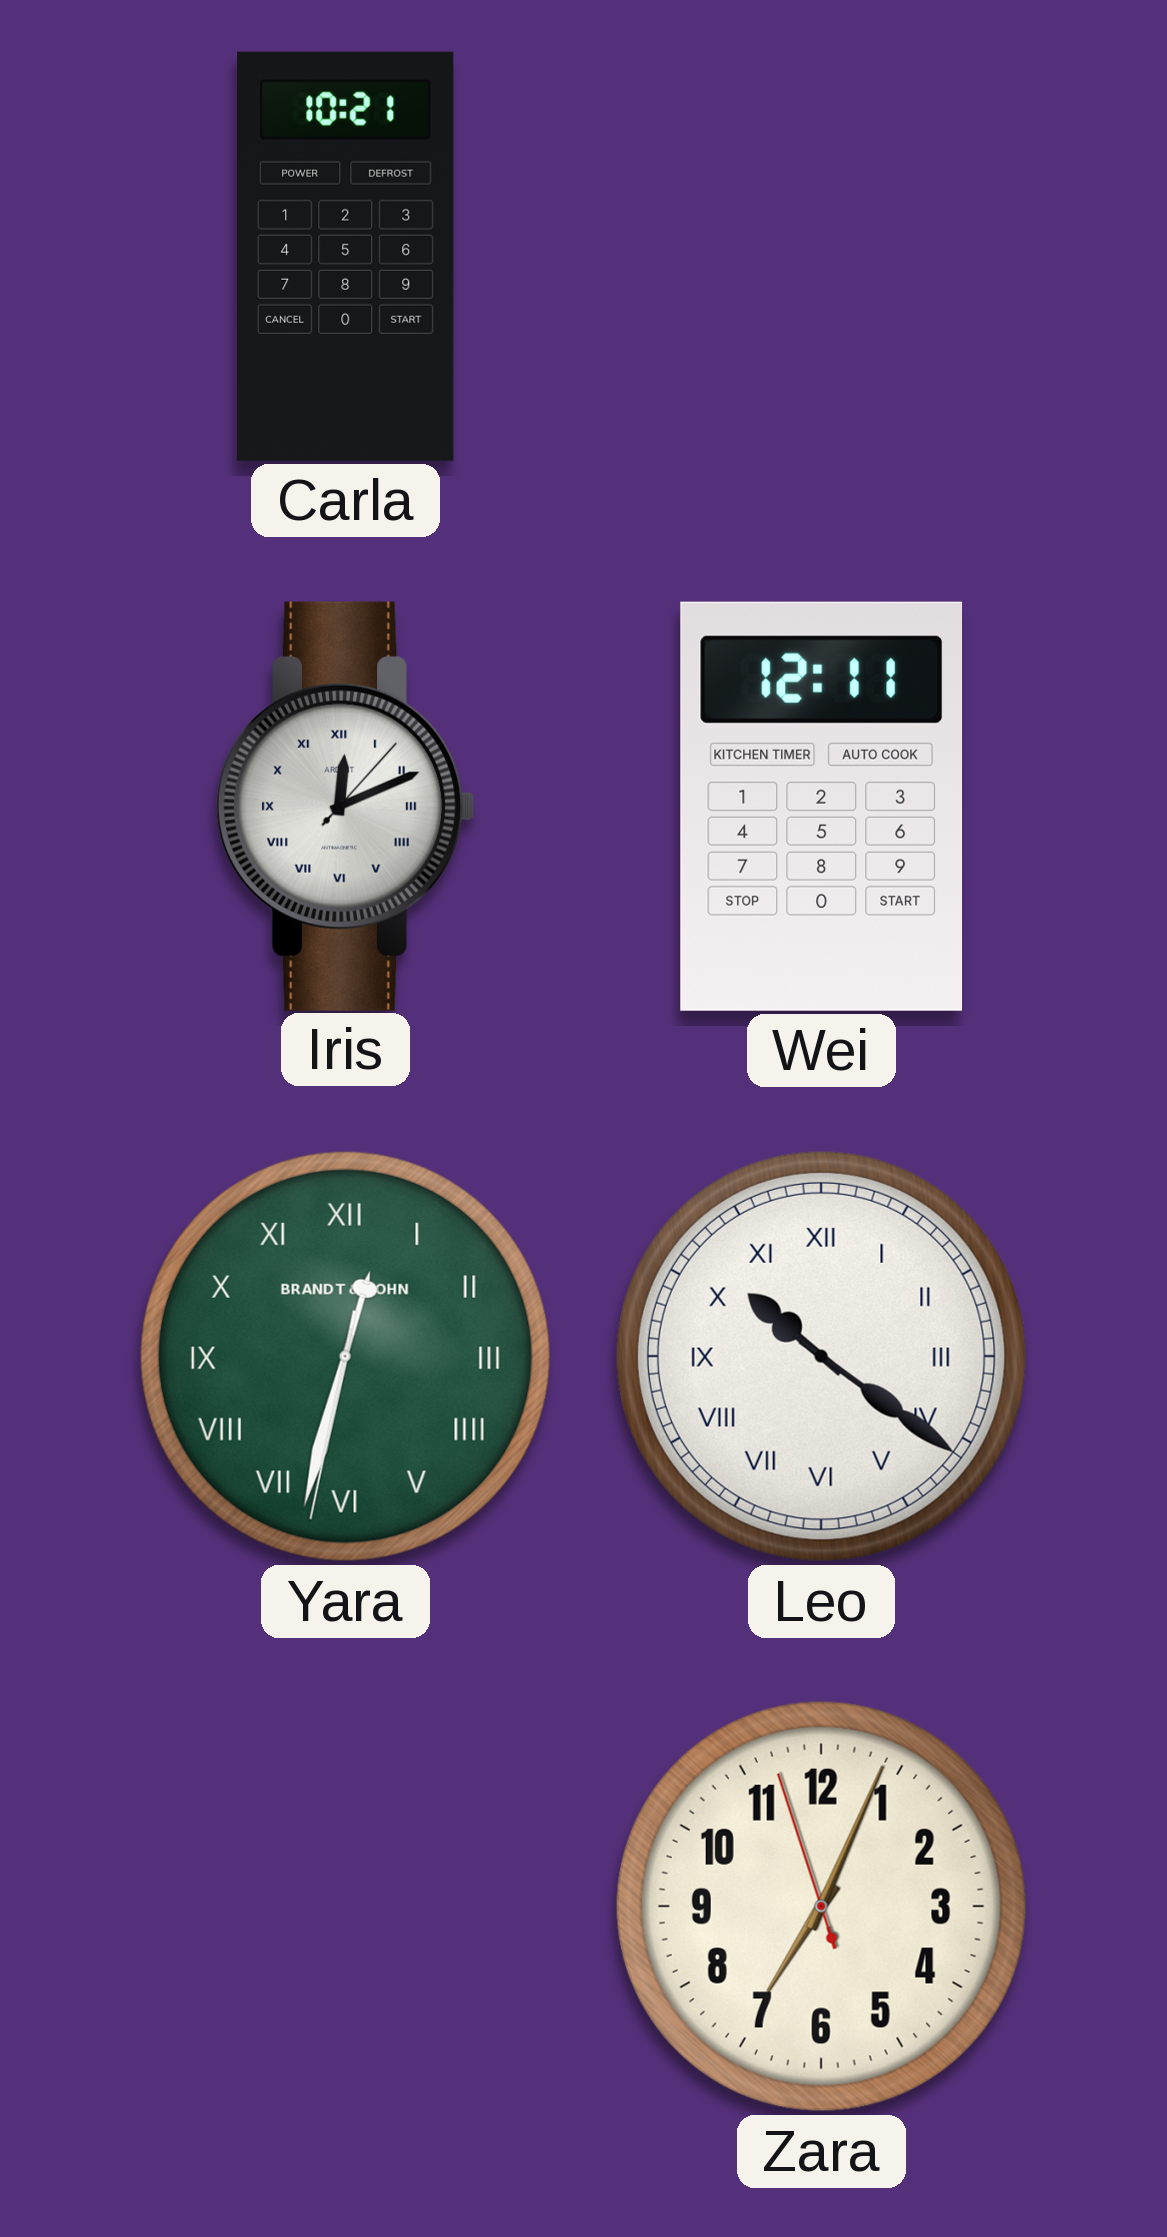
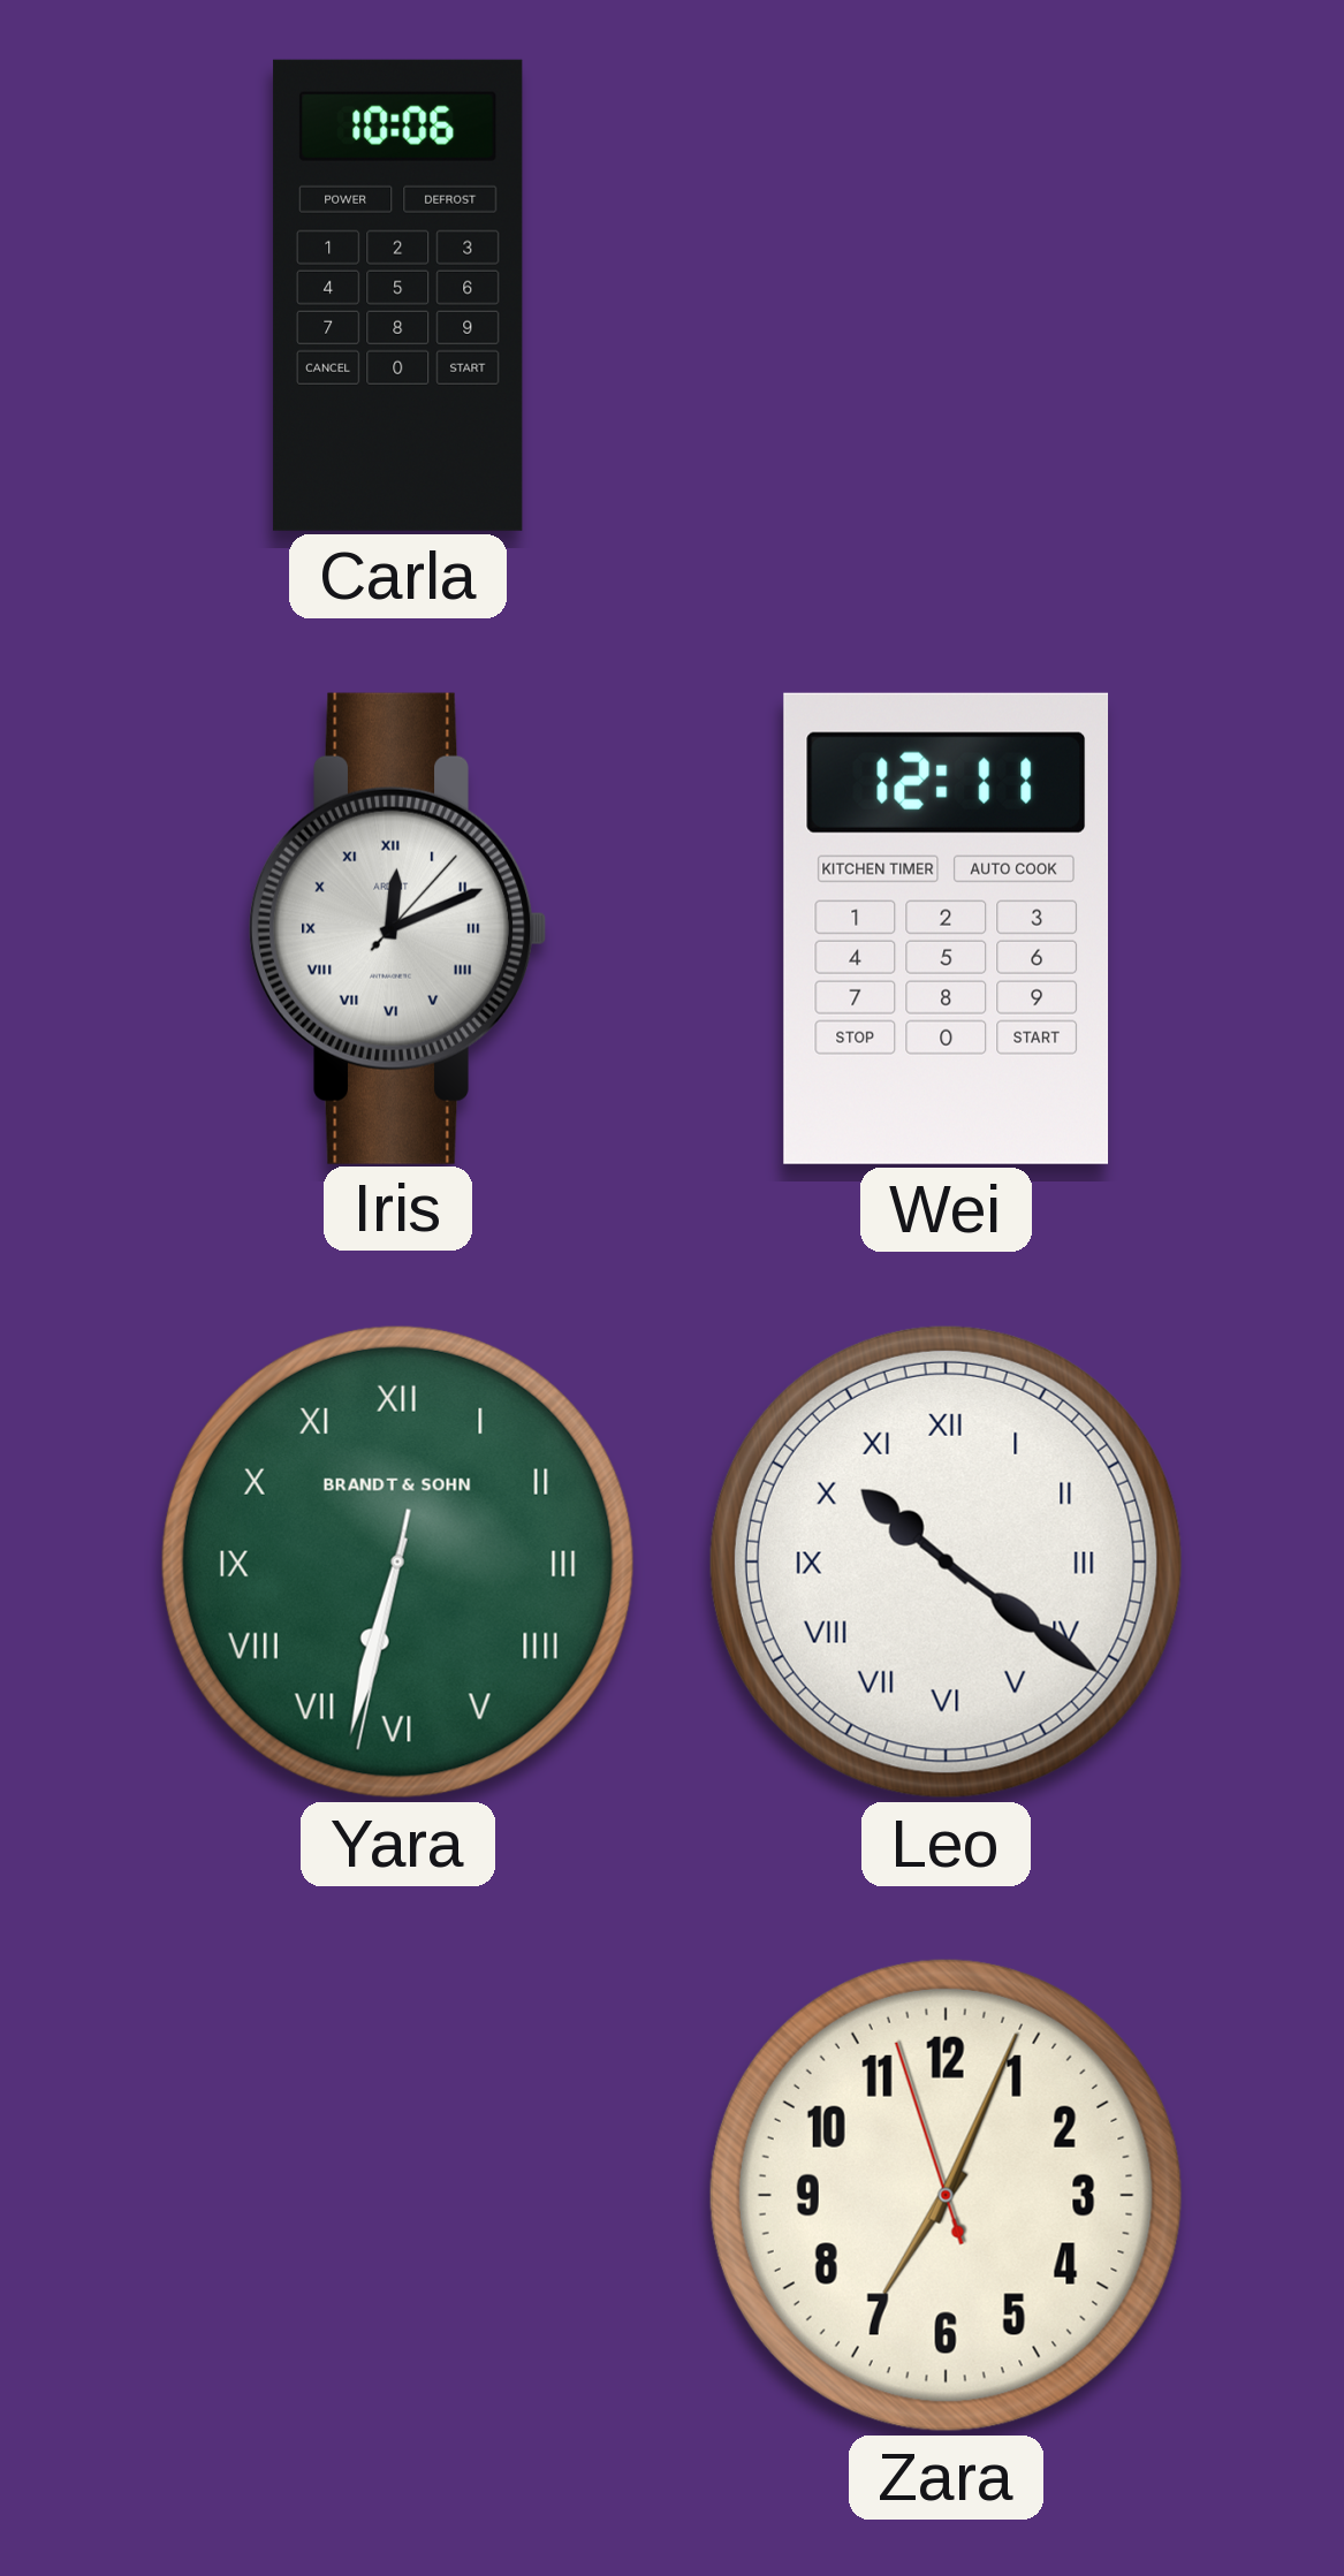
Carla: 10:21 -> 10:06 (398, 295)
Yara: 12:32 -> 6:32 (397, 1561)
